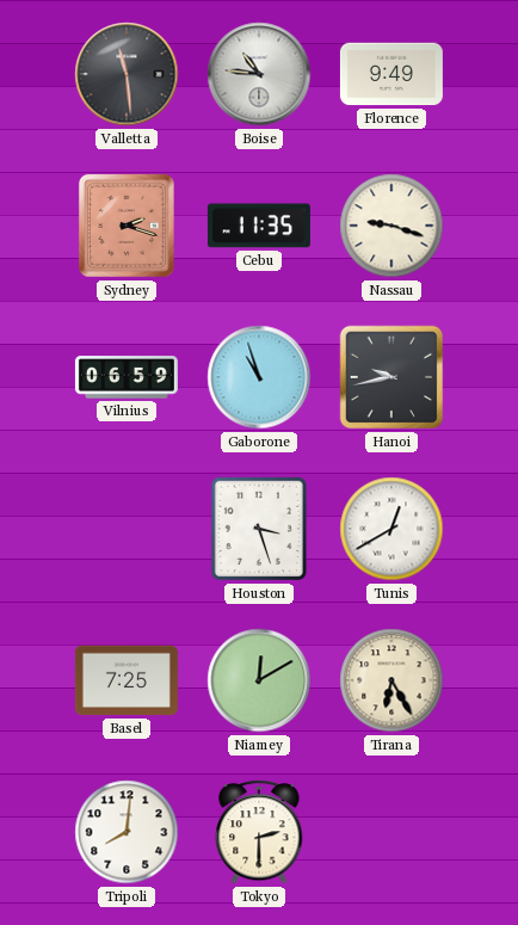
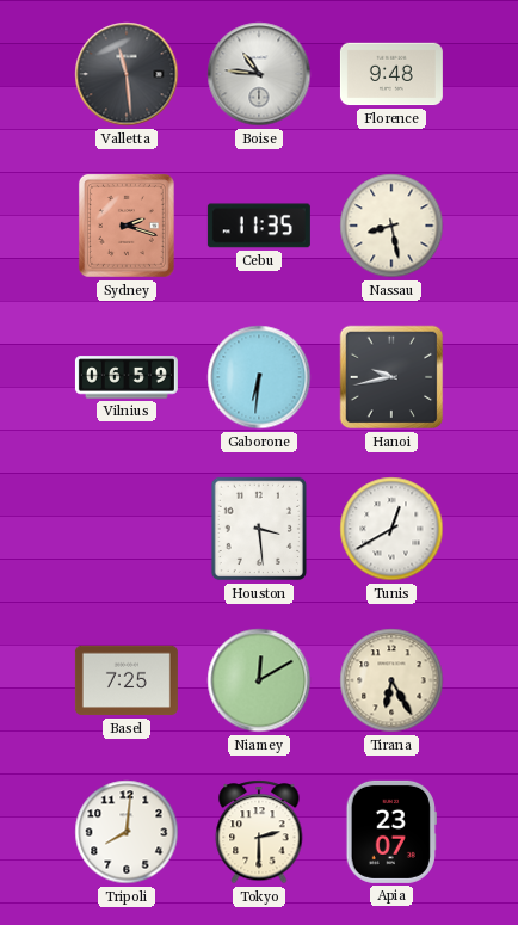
Florence: 9:49 -> 9:48 (391, 74)
Nassau: 9:18 -> 8:28 (391, 226)
Gaborone: 10:57 -> 6:31 (259, 377)
Houston: 3:27 -> 3:29 (259, 529)
Apia: none -> 23:07 (390, 832)
